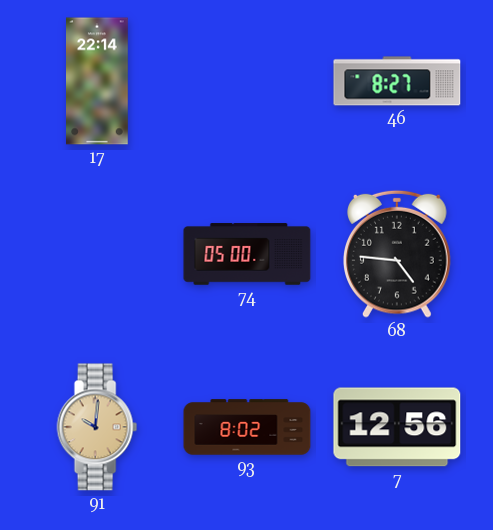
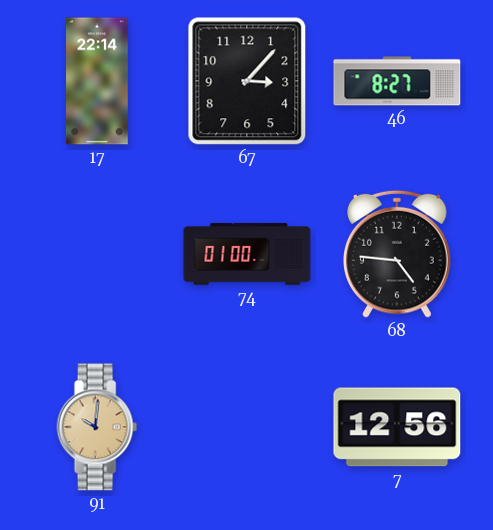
67: none -> 3:07 (247, 81)
74: 05:00 -> 01:00 (247, 254)
93: 8:02 -> none (247, 427)
